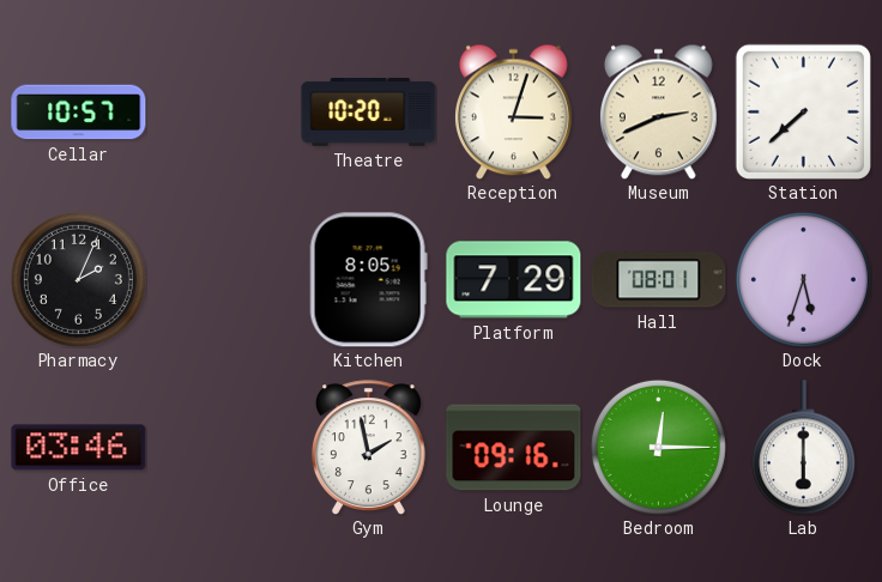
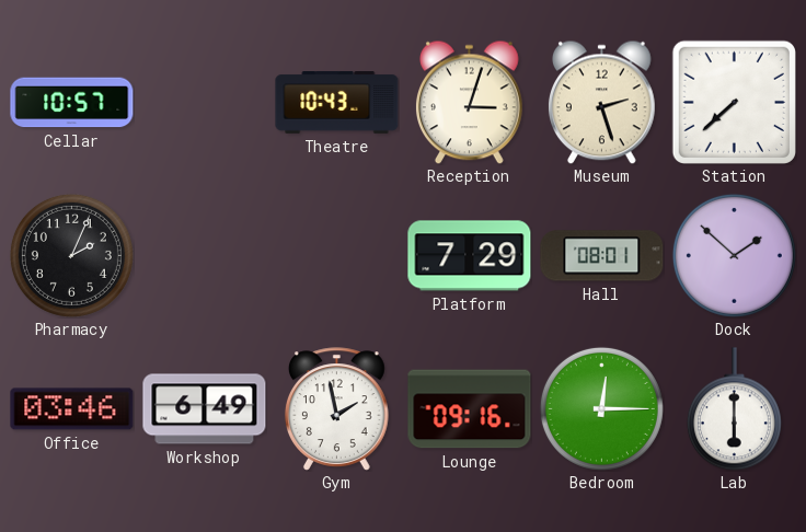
Theatre: 10:20 -> 10:43 (337, 103)
Museum: 2:41 -> 2:27 (601, 102)
Kitchen: 8:05 -> none (368, 280)
Dock: 5:33 -> 1:52 (734, 255)
Workshop: none -> 6:49 (205, 409)
